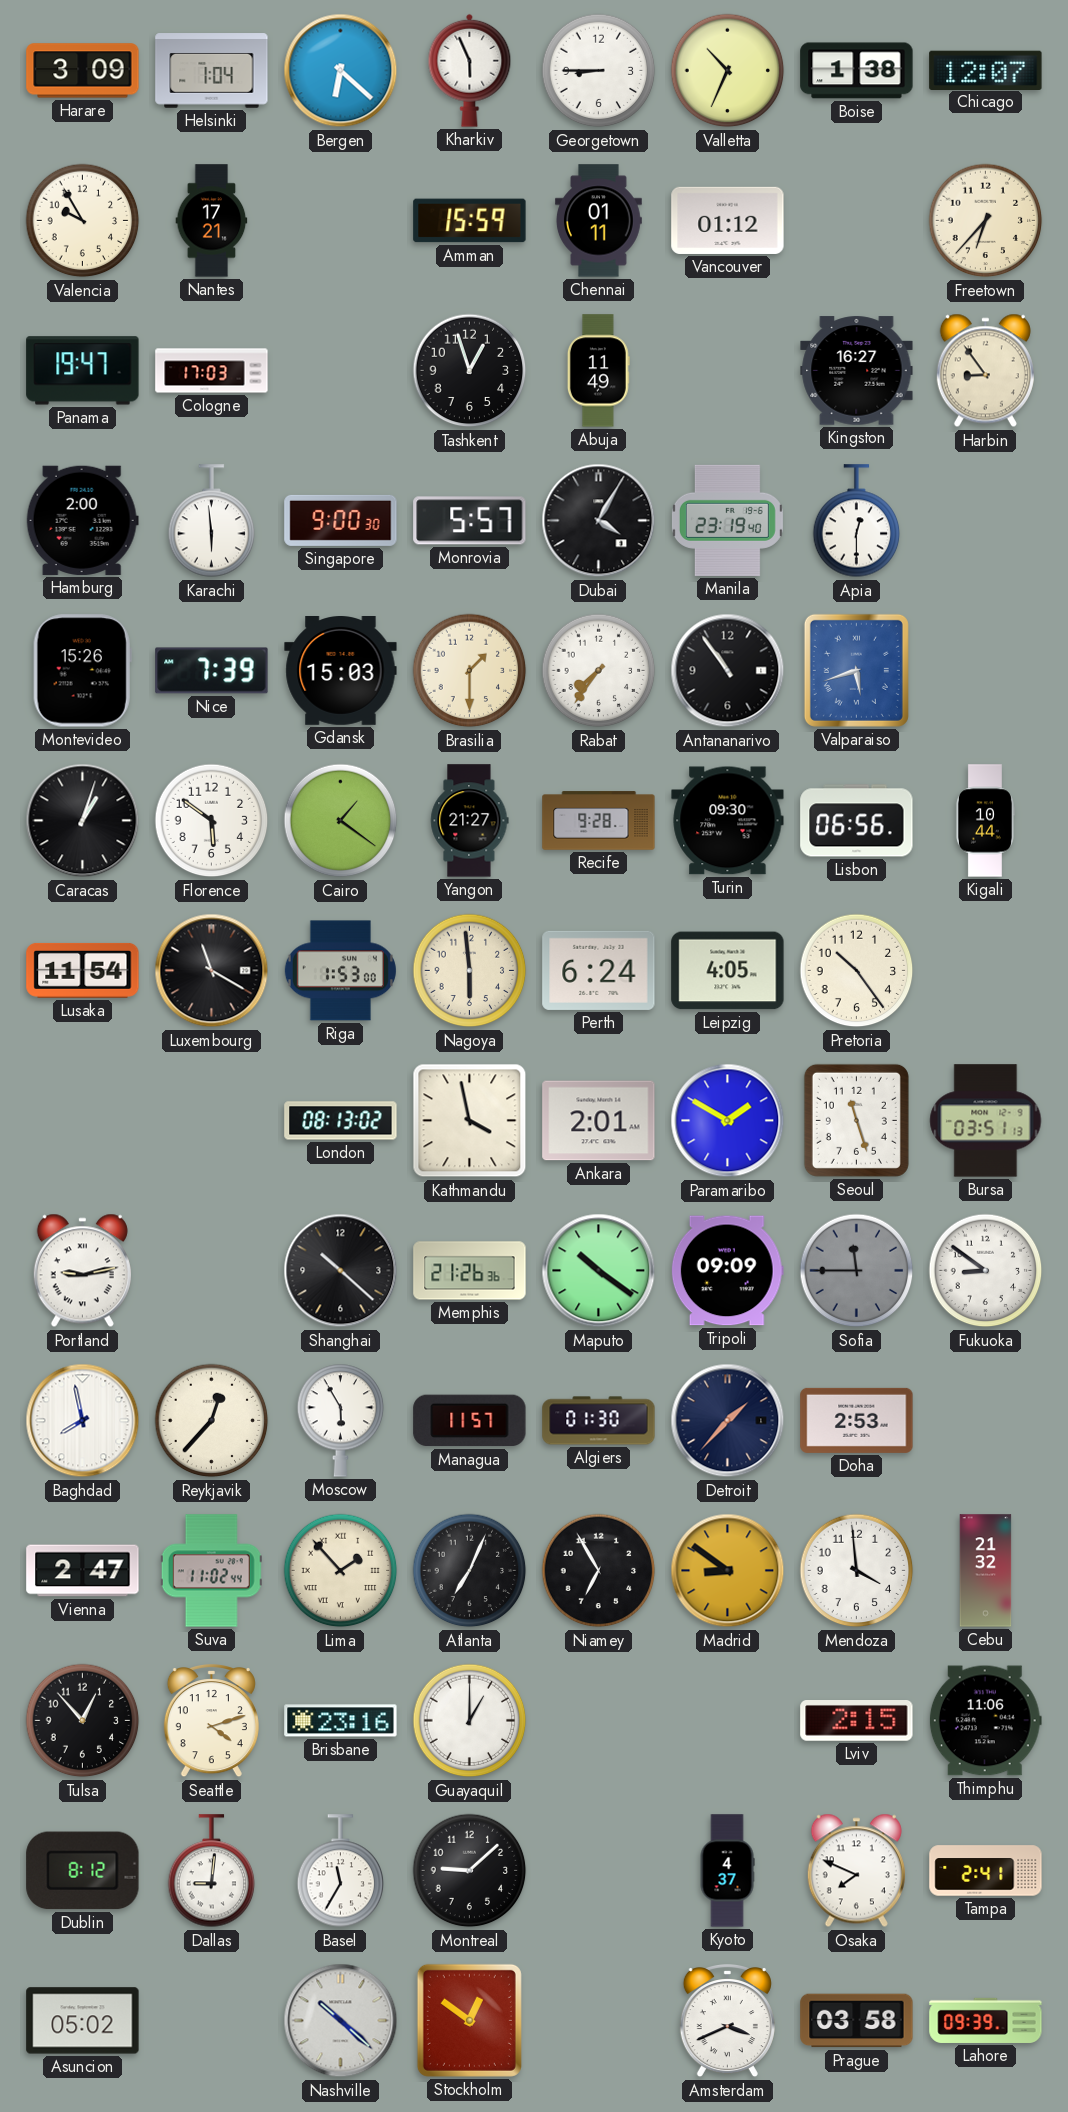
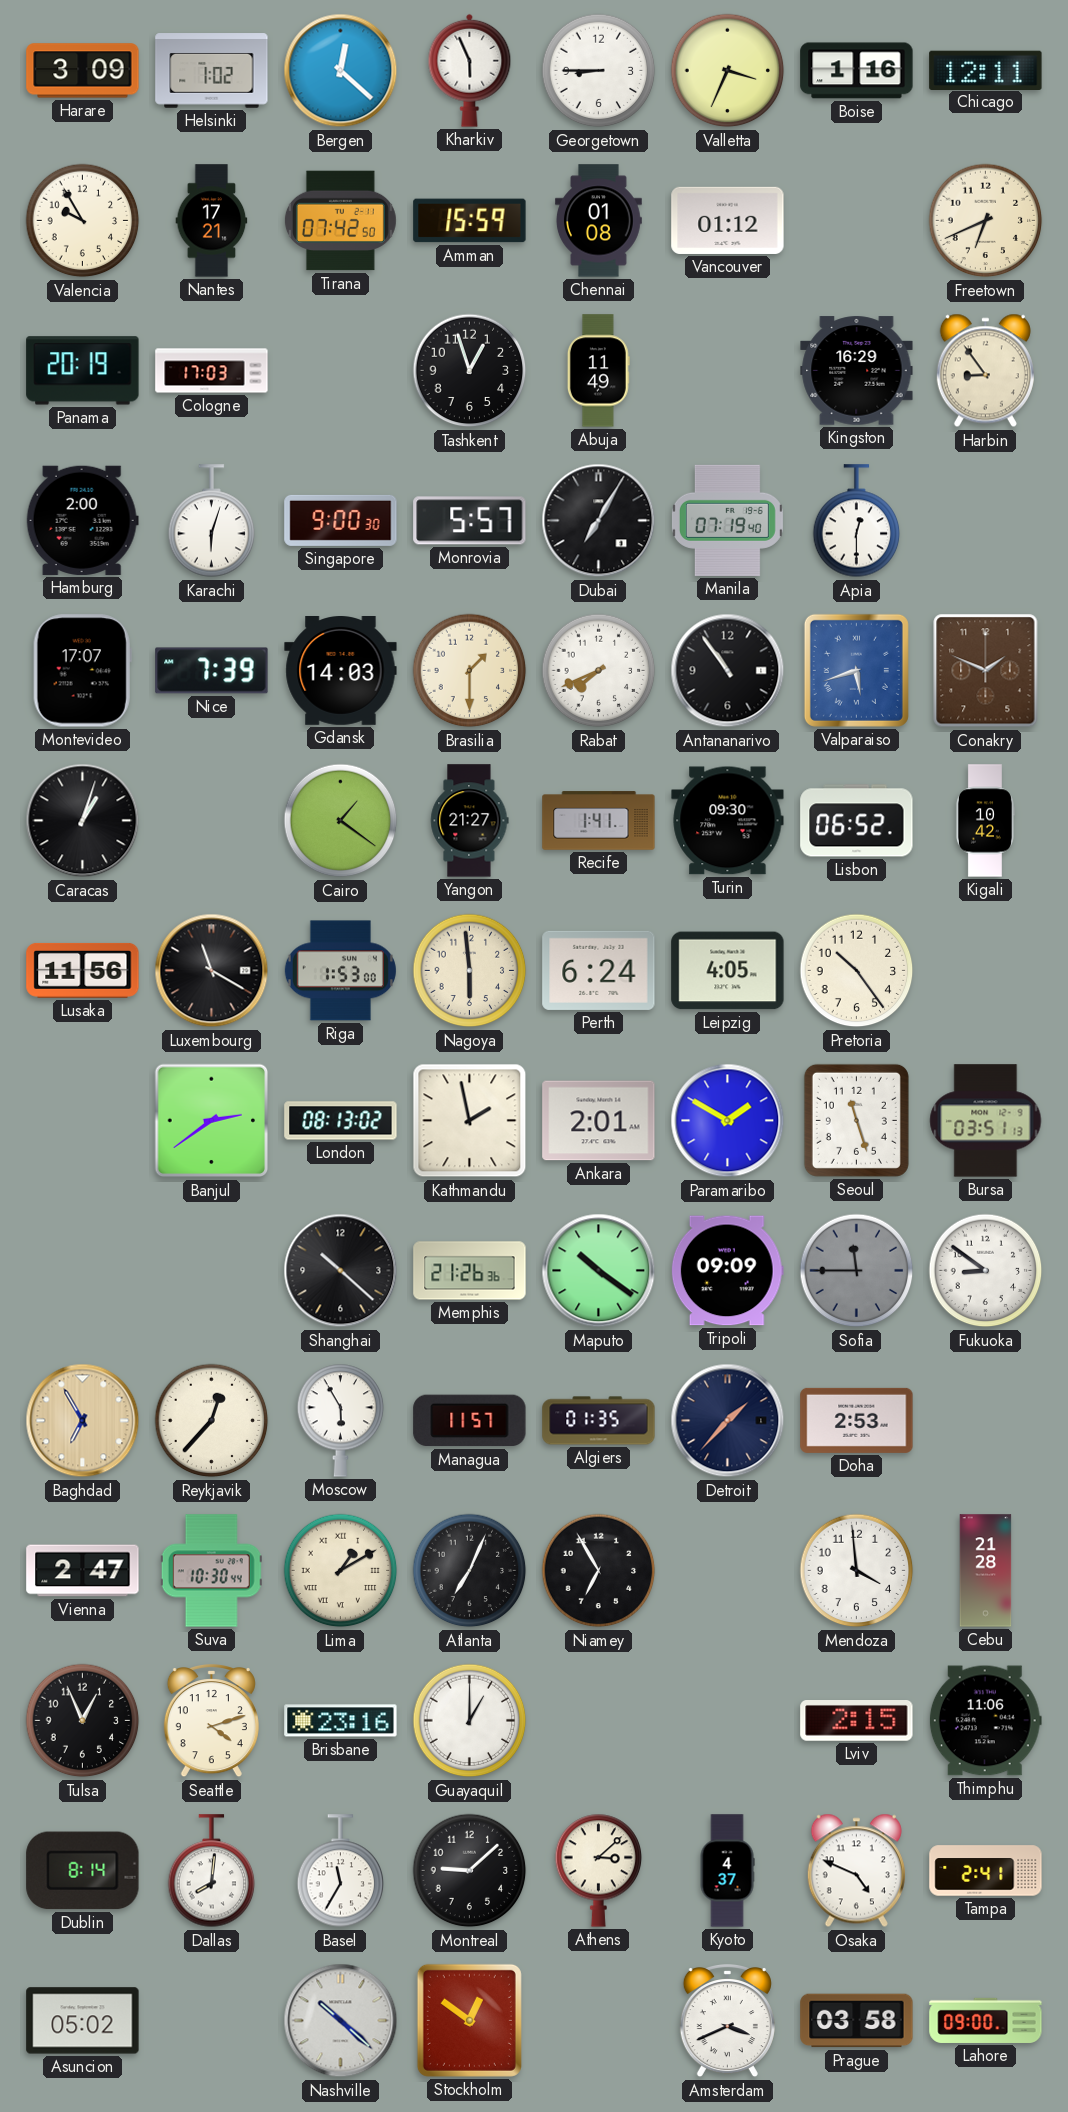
Helsinki: 1:04 -> 1:02 (212, 71)
Bergen: 6:22 -> 12:22 (341, 71)
Valletta: 10:34 -> 3:34 (728, 71)
Boise: 1:38 -> 1:16 (857, 71)
Chicago: 12:07 -> 12:11 (986, 70)
Tirana: none -> 07:42 (340, 221)
Chennai: 01:11 -> 01:08 (598, 221)
Freetown: 6:37 -> 6:41 (986, 221)
Panama: 19:47 -> 20:19 (83, 371)
Kingston: 16:27 -> 16:29 (857, 371)
Karachi: 5:59 -> 6:03 (212, 521)
Dubai: 4:05 -> 7:05 (599, 521)
Manila: 23:19 -> 07:19 (727, 520)
Montevideo: 15:26 -> 17:07 (82, 671)
Gdansk: 15:03 -> 14:03 (341, 671)
Rabat: 7:36 -> 7:41 (599, 671)
Conakry: none -> 1:49 (986, 671)
Florence: 5:51 -> none (212, 821)
Recife: 9:28 -> 1:41 (599, 821)
Lisbon: 06:56 -> 06:52 (857, 821)
Kigali: 10:44 -> 10:42 (985, 821)
Lusaka: 11:54 -> 11:56 (83, 970)
Banjul: none -> 2:39 (212, 1121)
Kathmandu: 3:58 -> 1:58 (470, 1121)
Portland: 9:13 -> none (82, 1271)
Baghdad: 7:58 -> 6:55 (83, 1421)
Baghdad dial: white -> champagne (83, 1421)
Algiers: 01:30 -> 01:35 (599, 1421)
Suva: 11:02 -> 10:30 (211, 1571)
Lima: 1:53 -> 1:10 (341, 1571)
Madrid: 8:51 -> none (728, 1571)
Cebu: 21:32 -> 21:28 (986, 1571)
Tulsa: 12:53 -> 12:56 (83, 1721)
Dublin: 8:12 -> 8:14 (83, 1871)
Dallas: 9:01 -> 8:01 (212, 1871)
Athens: none -> 3:08 (599, 1870)
Osaka: 7:49 -> 4:49 (856, 1871)
Lahore: 09:39 -> 09:00 (986, 2020)
